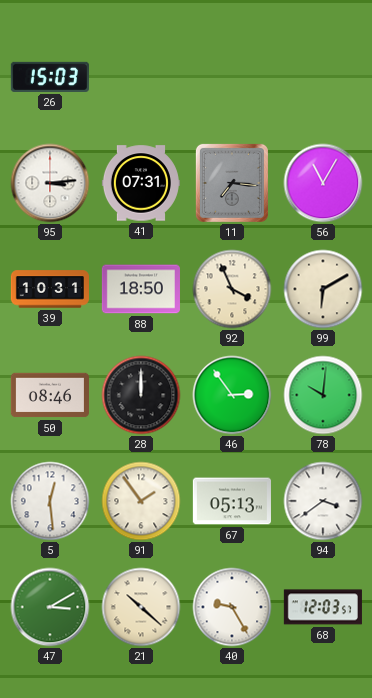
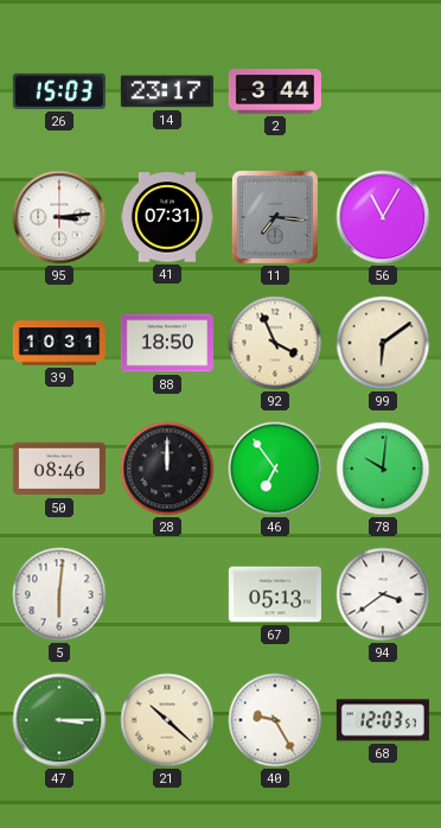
14: none -> 23:17 (167, 91)
2: none -> 3:44 (275, 93)
99: 6:10 -> 6:09 (383, 343)
46: 2:54 -> 6:54 (275, 469)
5: 12:29 -> 6:01 (59, 594)
91: 1:54 -> none (141, 501)
47: 3:10 -> 3:15 (59, 720)
